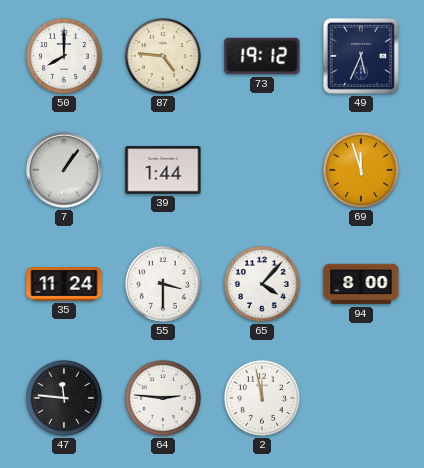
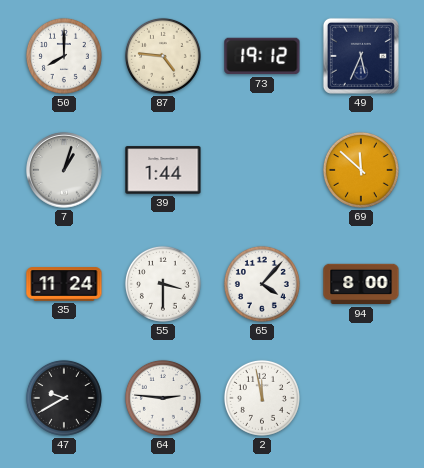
7: 1:06 -> 1:03 (64, 170)
69: 11:57 -> 11:52 (361, 170)
47: 11:46 -> 9:40 (64, 398)
